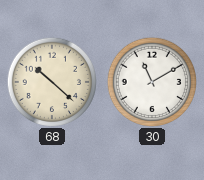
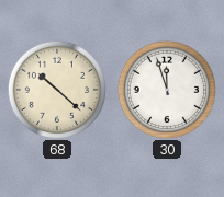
30: 11:10 -> 11:57 (166, 89)
